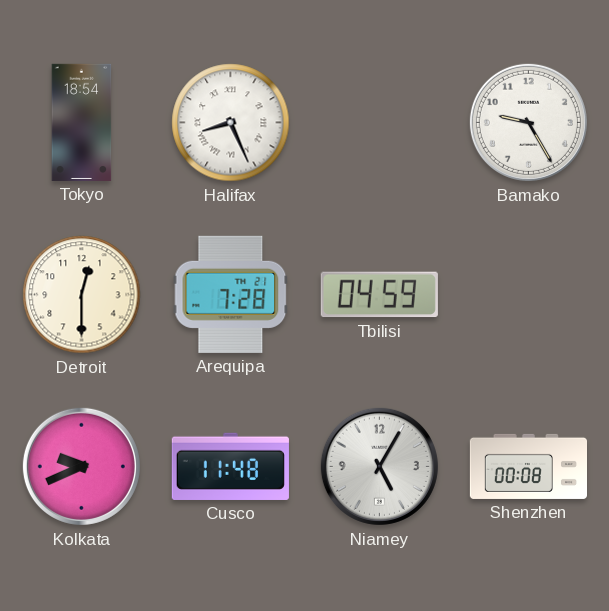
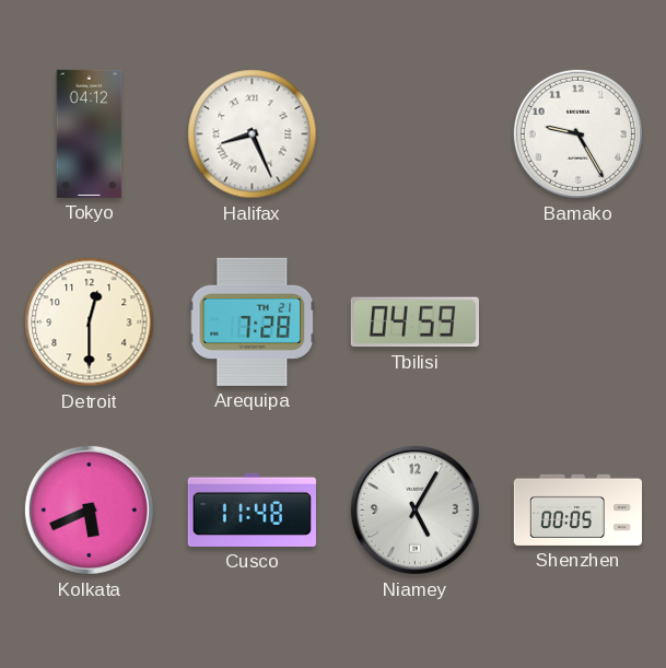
Tokyo: 18:54 -> 04:12 (90, 133)
Kolkata: 9:41 -> 5:41 (89, 509)
Shenzhen: 00:08 -> 00:05 (577, 509)
